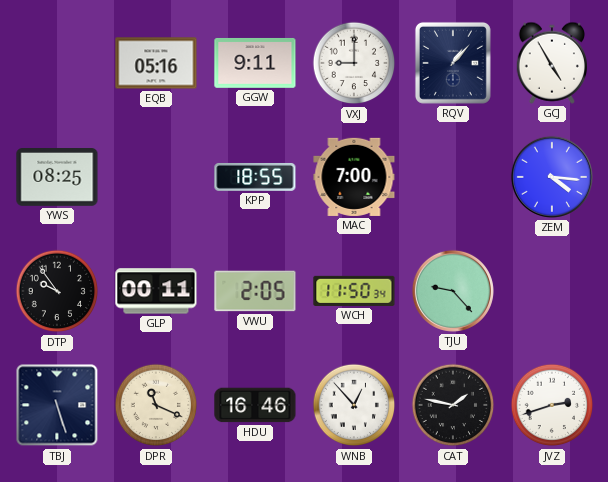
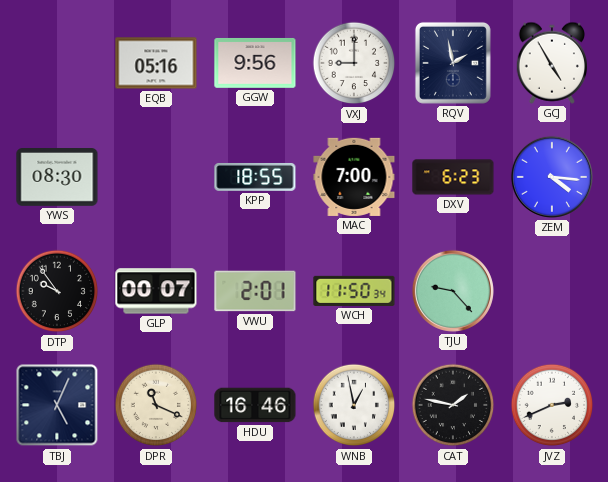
GGW: 9:11 -> 9:56 (255, 63)
RQV: 1:07 -> 1:58 (453, 63)
YWS: 08:25 -> 08:30 (57, 178)
DXV: none -> 6:23 (453, 177)
GLP: 00:11 -> 00:07 (156, 291)
VWU: 2:05 -> 2:01 (255, 291)
TBJ: 5:27 -> 5:04 (57, 405)
WNB: 12:53 -> 12:58 (354, 405)
JVZ: 2:42 -> 2:41 (552, 405)
